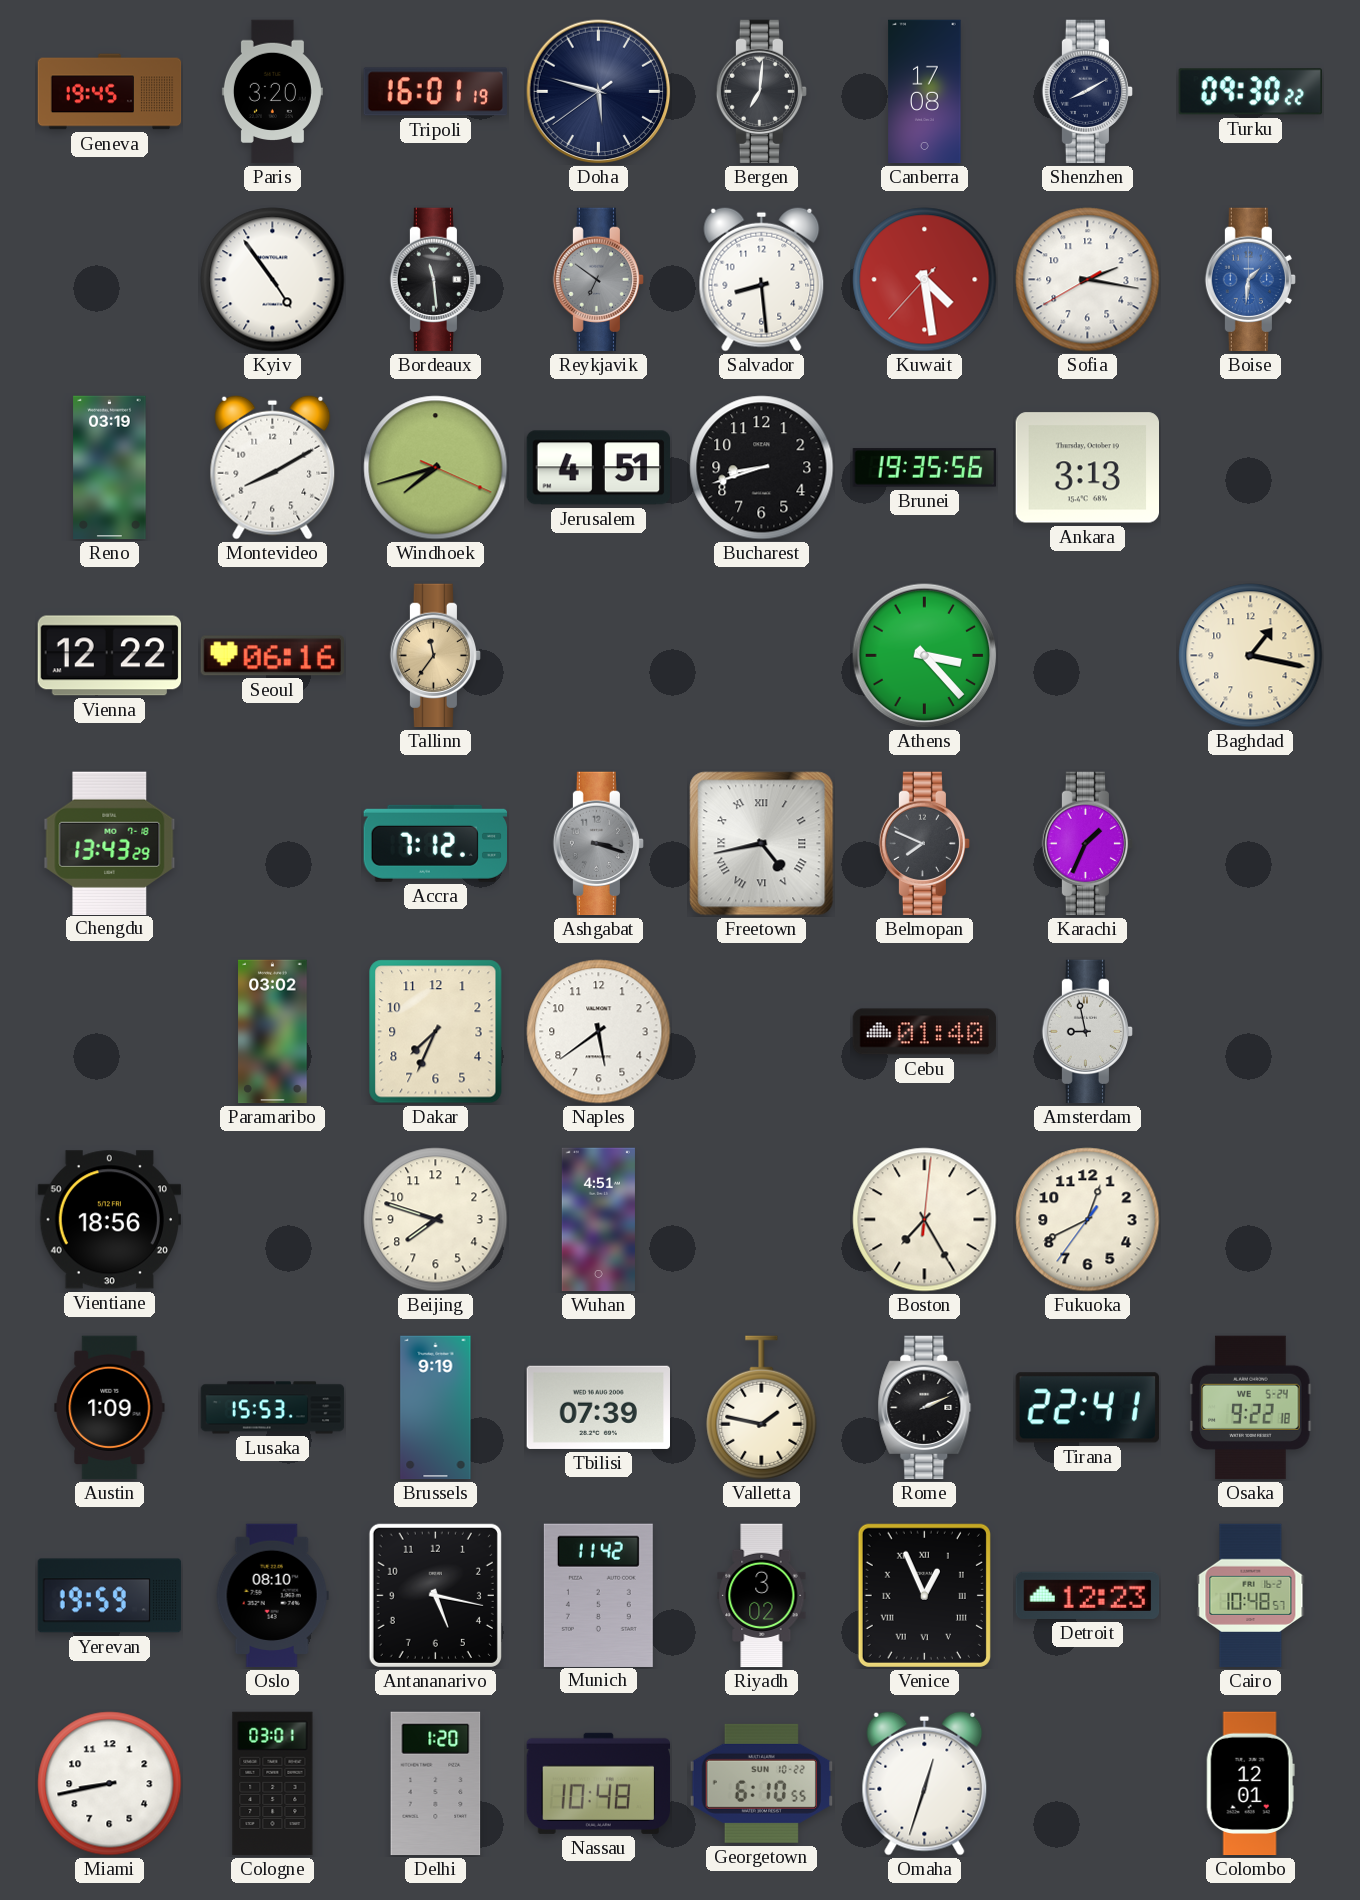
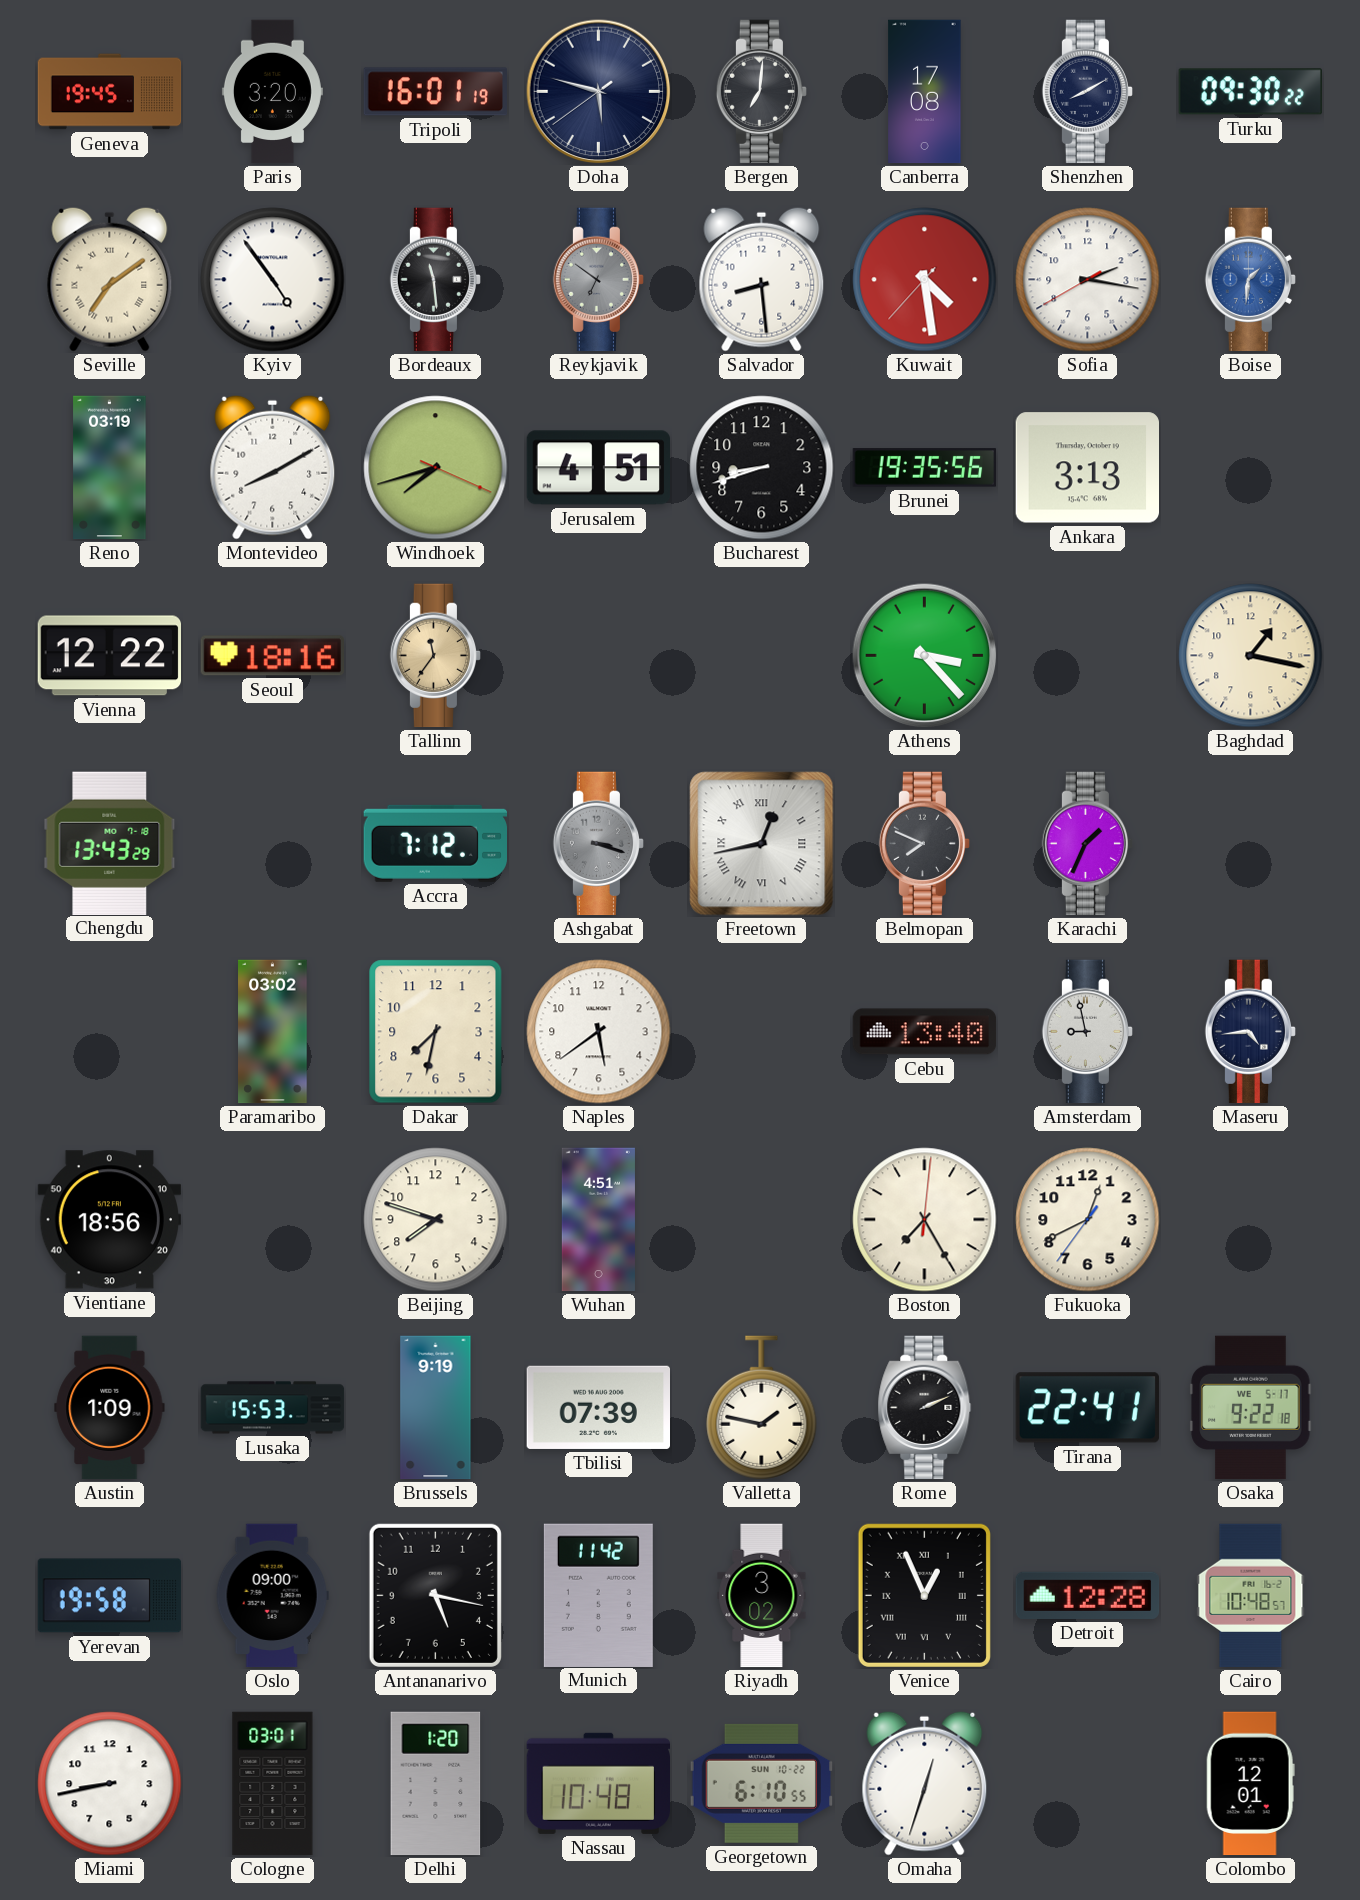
Seville: none -> 7:09 (110, 279)
Seoul: 06:16 -> 18:16 (272, 656)
Freetown: 4:43 -> 12:43 (762, 844)
Dakar: 7:34 -> 7:32 (436, 1032)
Cebu: 01:40 -> 13:40 (925, 1032)
Maseru: none -> 4:44 (1250, 1032)
Osaka date: WE 5-24 -> WE 5-17 (1251, 1408)
Yerevan: 19:59 -> 19:58 (110, 1596)
Oslo: 08:10 -> 09:00 (272, 1596)
Detroit: 12:23 -> 12:28 (1088, 1595)
